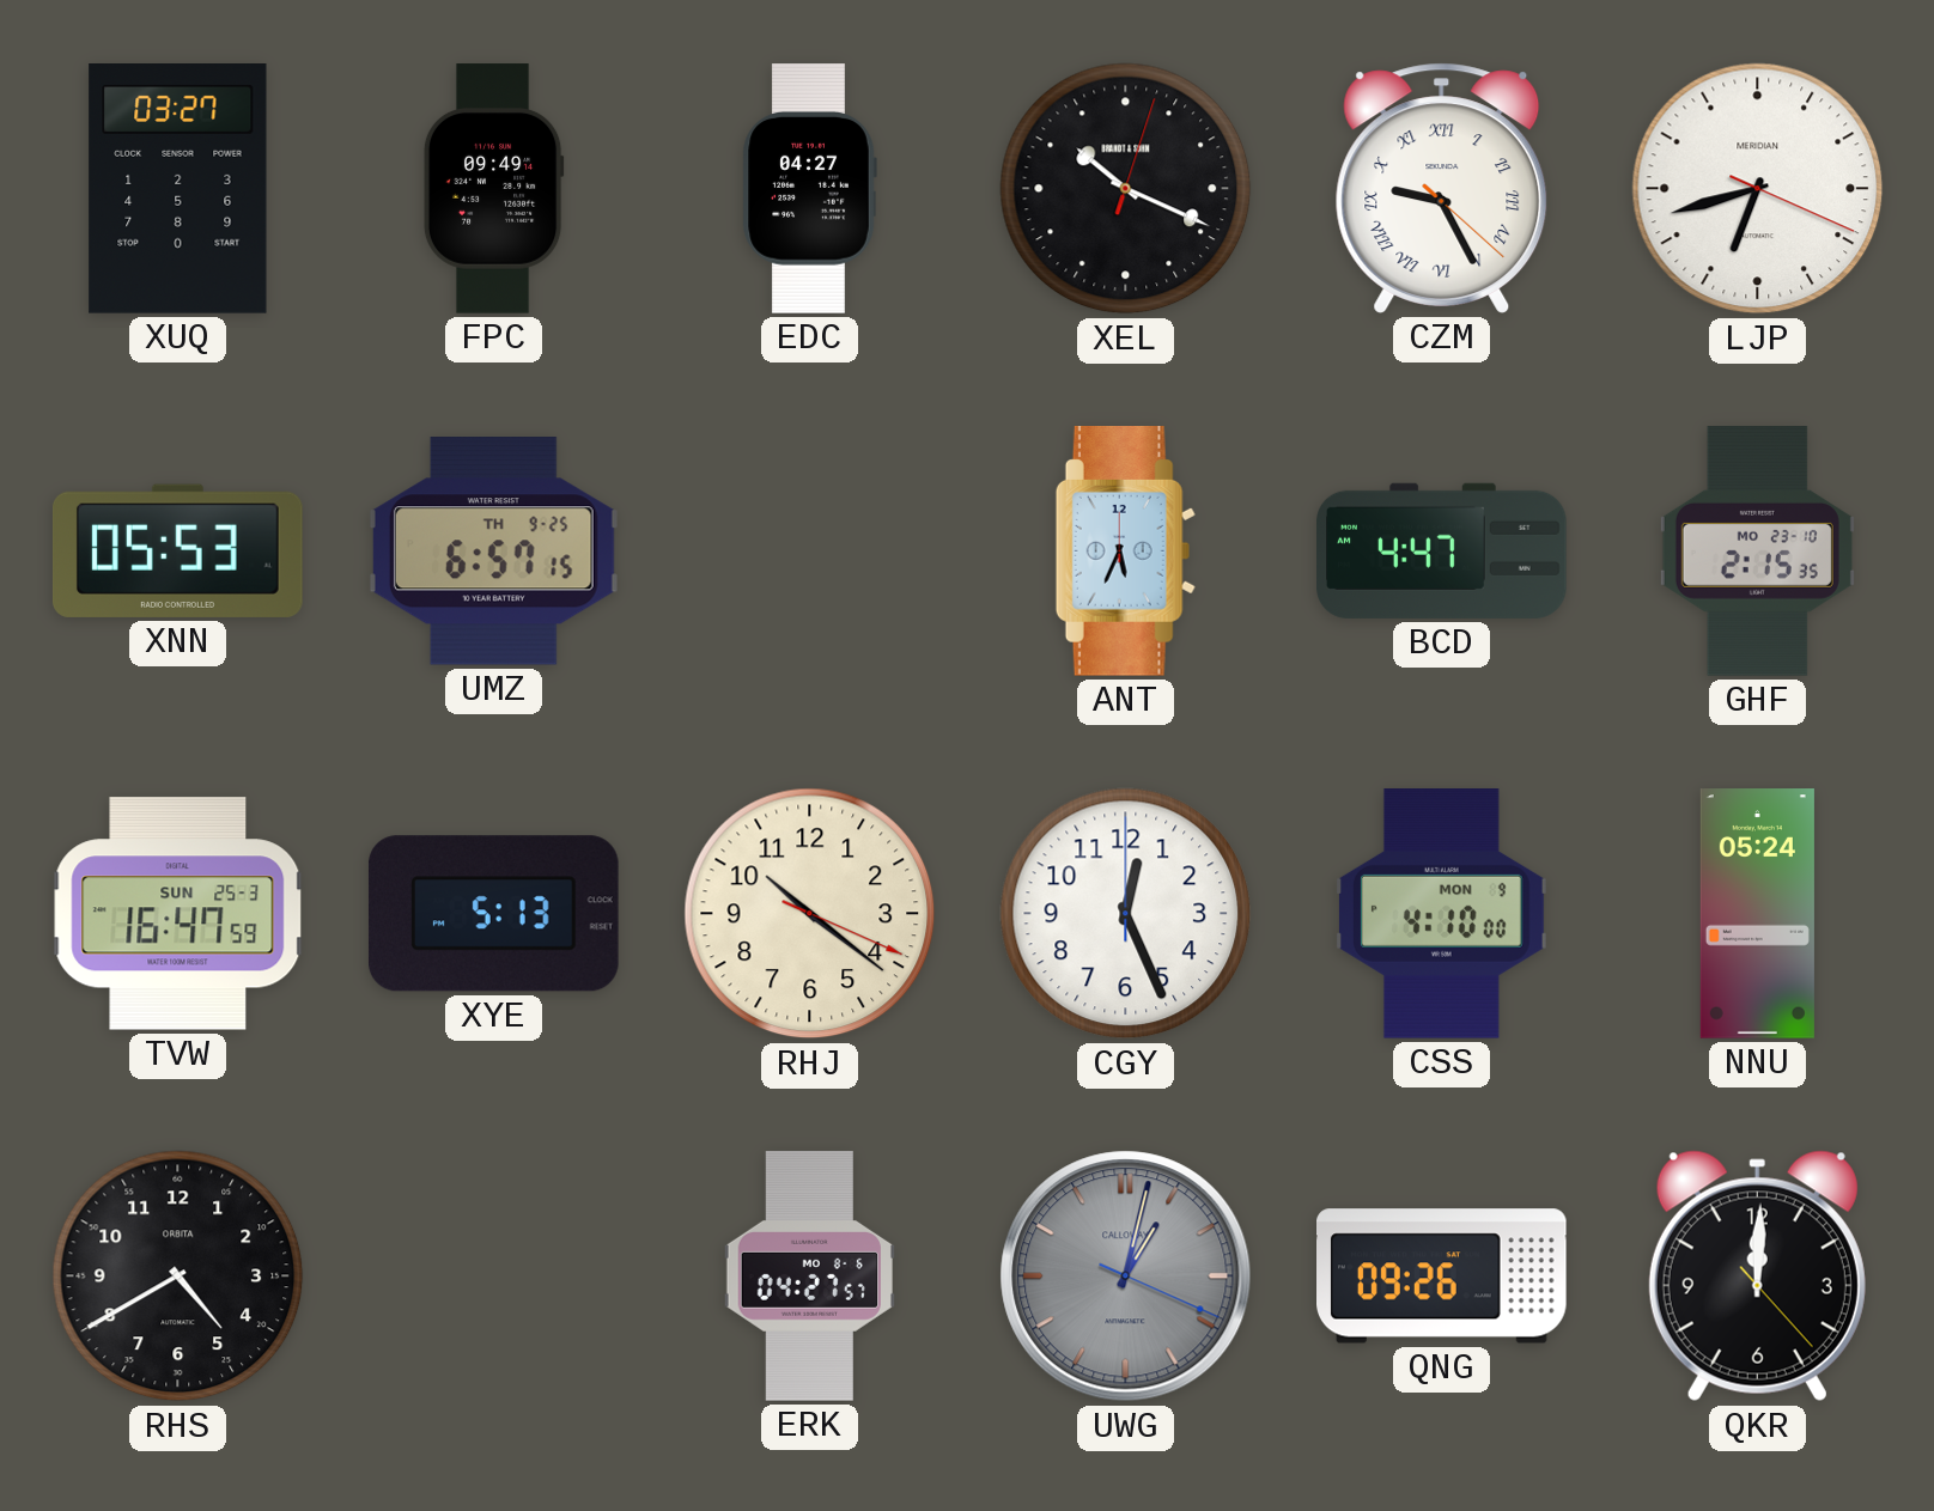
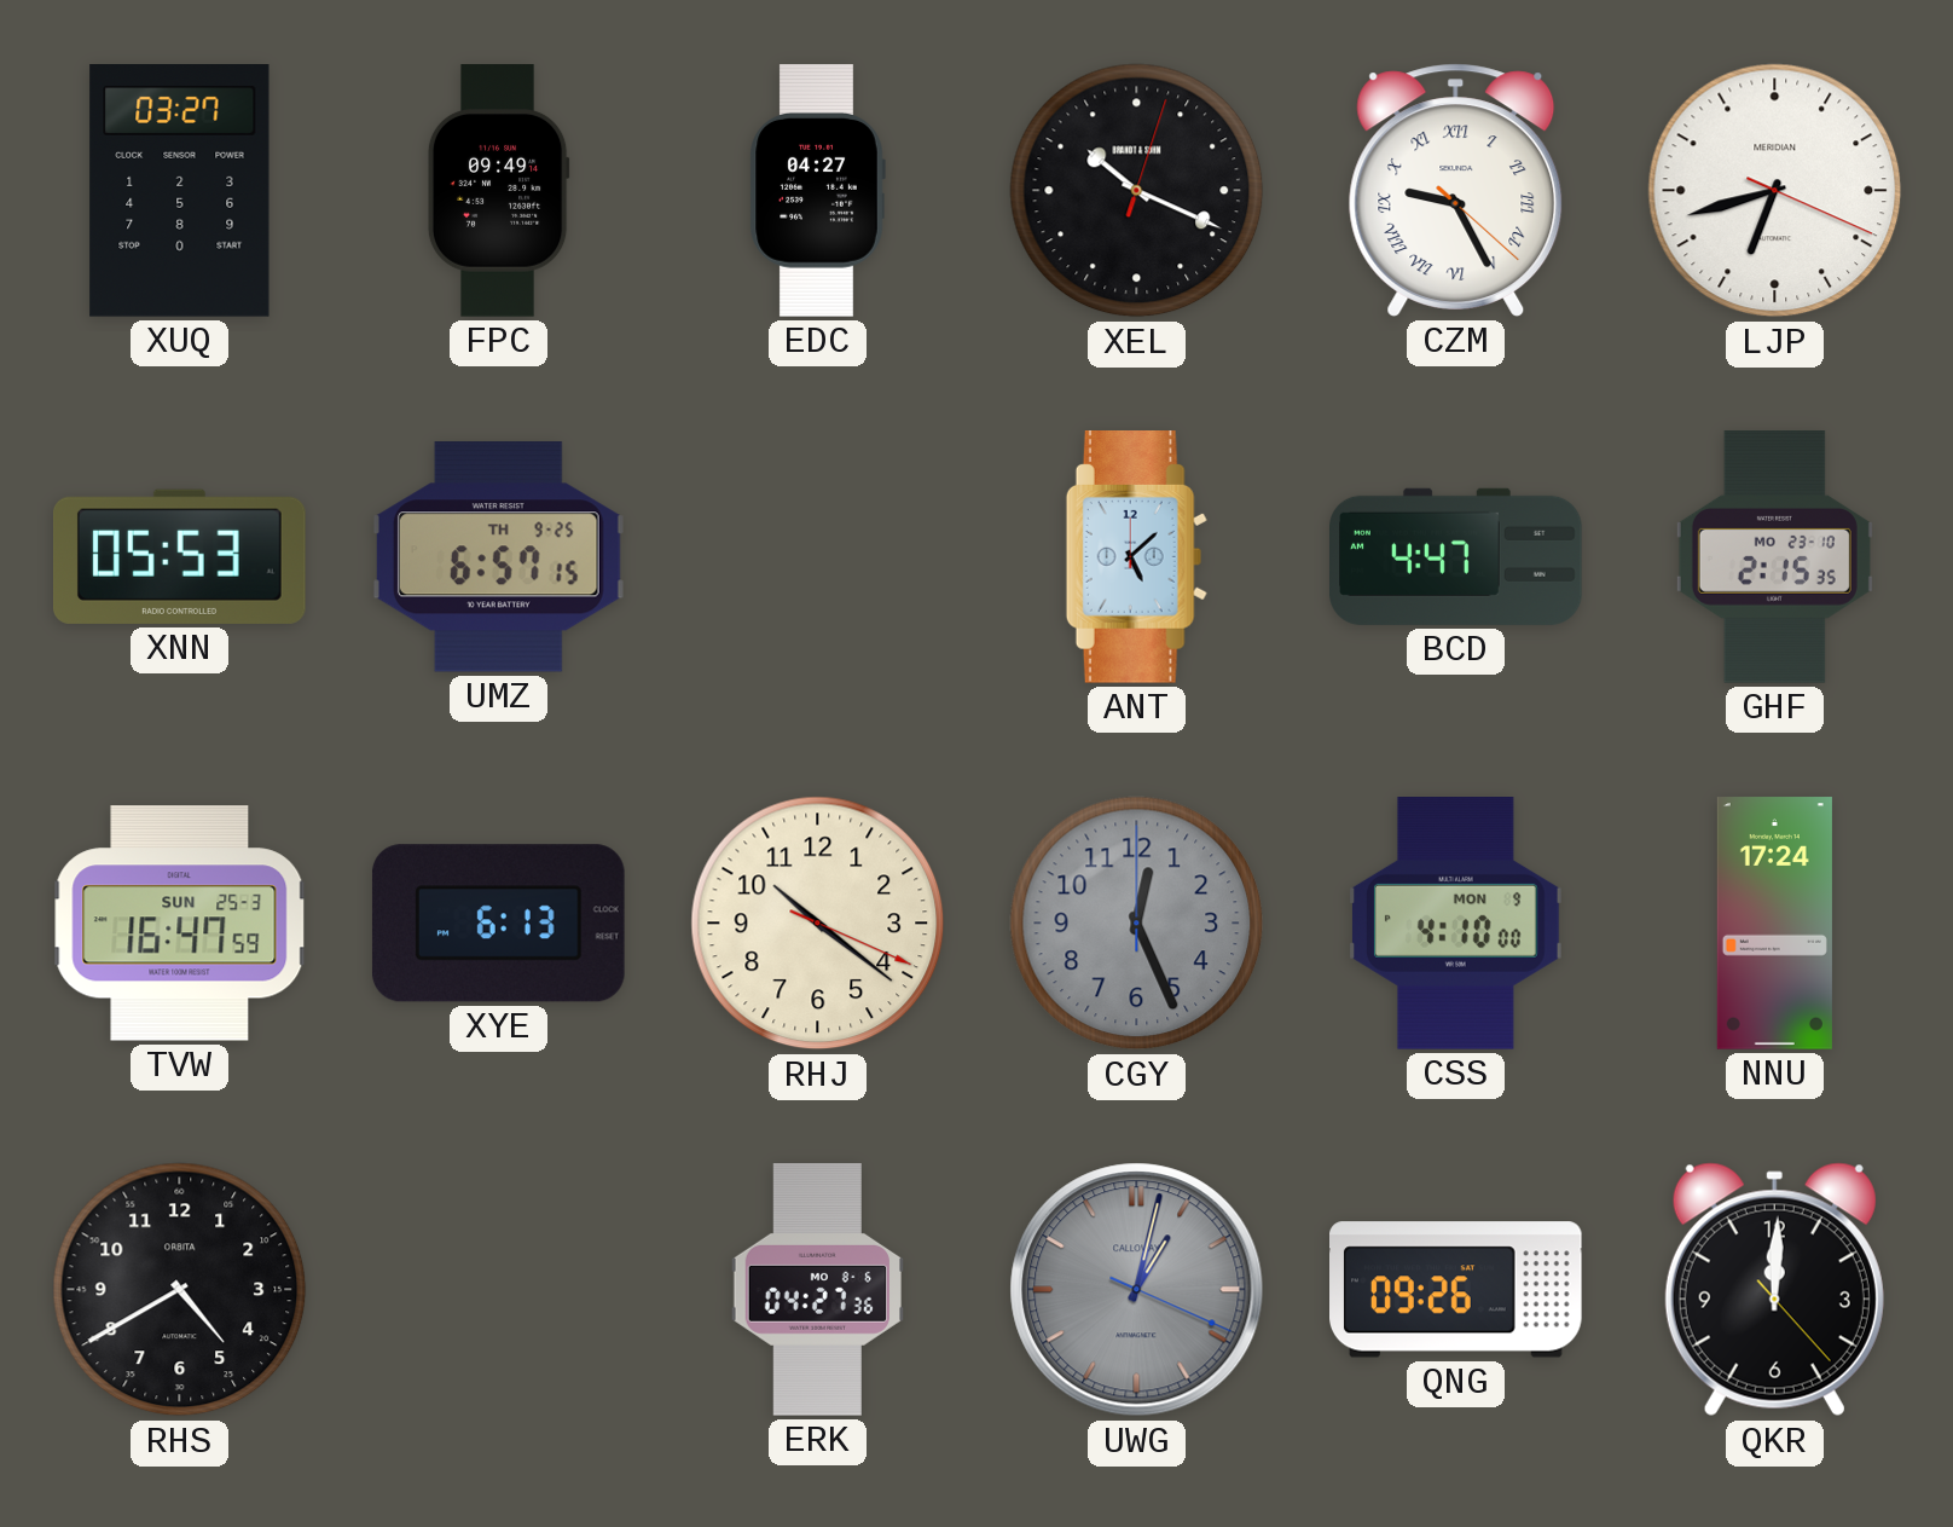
ANT: 5:34 -> 5:08 (1136, 557)
XYE: 5:13 -> 6:13 (498, 924)
CGY dial: white -> grey (1137, 924)
NNU: 05:24 -> 17:24 (1774, 924)
ERK: 04:27:57 -> 04:27:36 (817, 1290)
